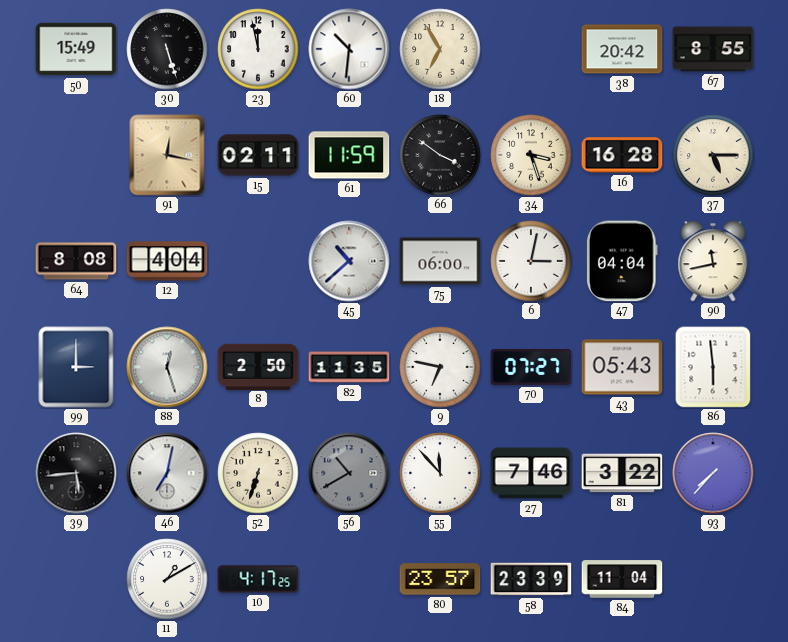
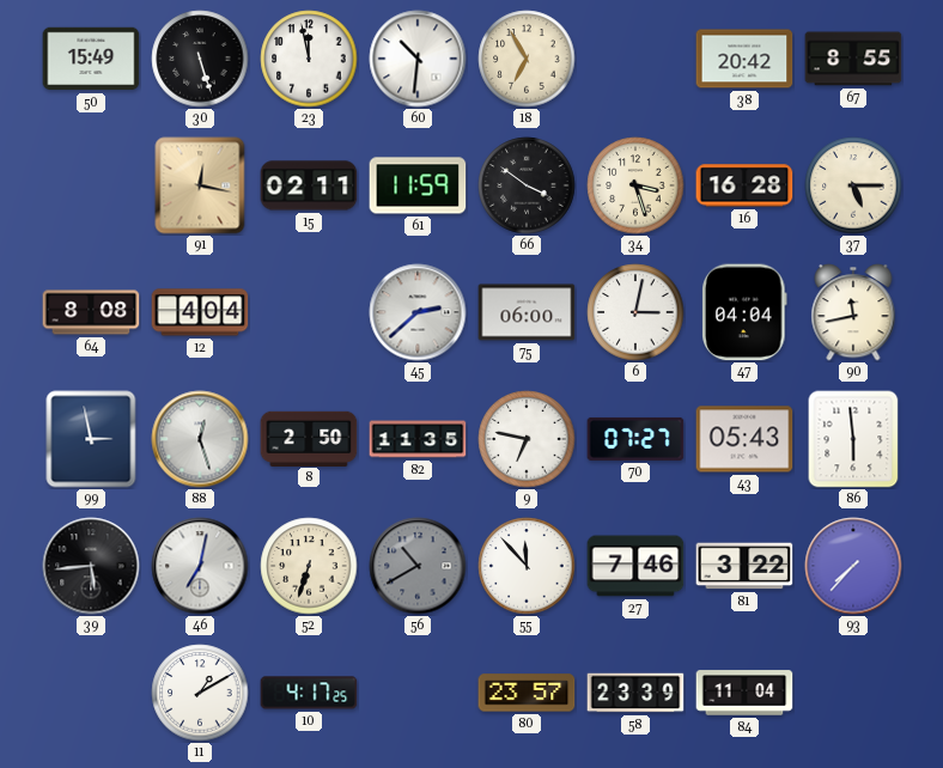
45: 10:38 -> 2:38 (418, 312)
99: 3:00 -> 2:58 (91, 439)
